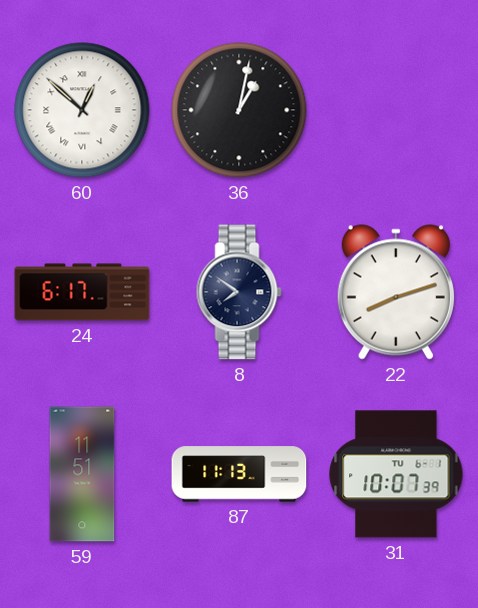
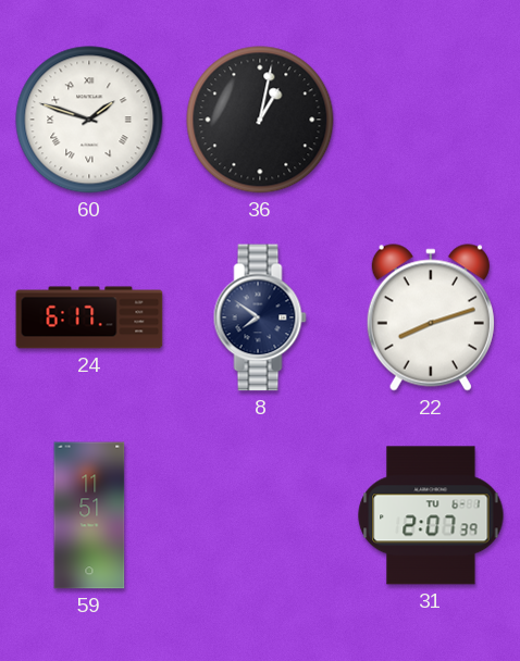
60: 12:52 -> 1:48 (89, 120)
87: 11:13 -> none (239, 474)
31: 10:07 -> 2:07 (431, 515)
